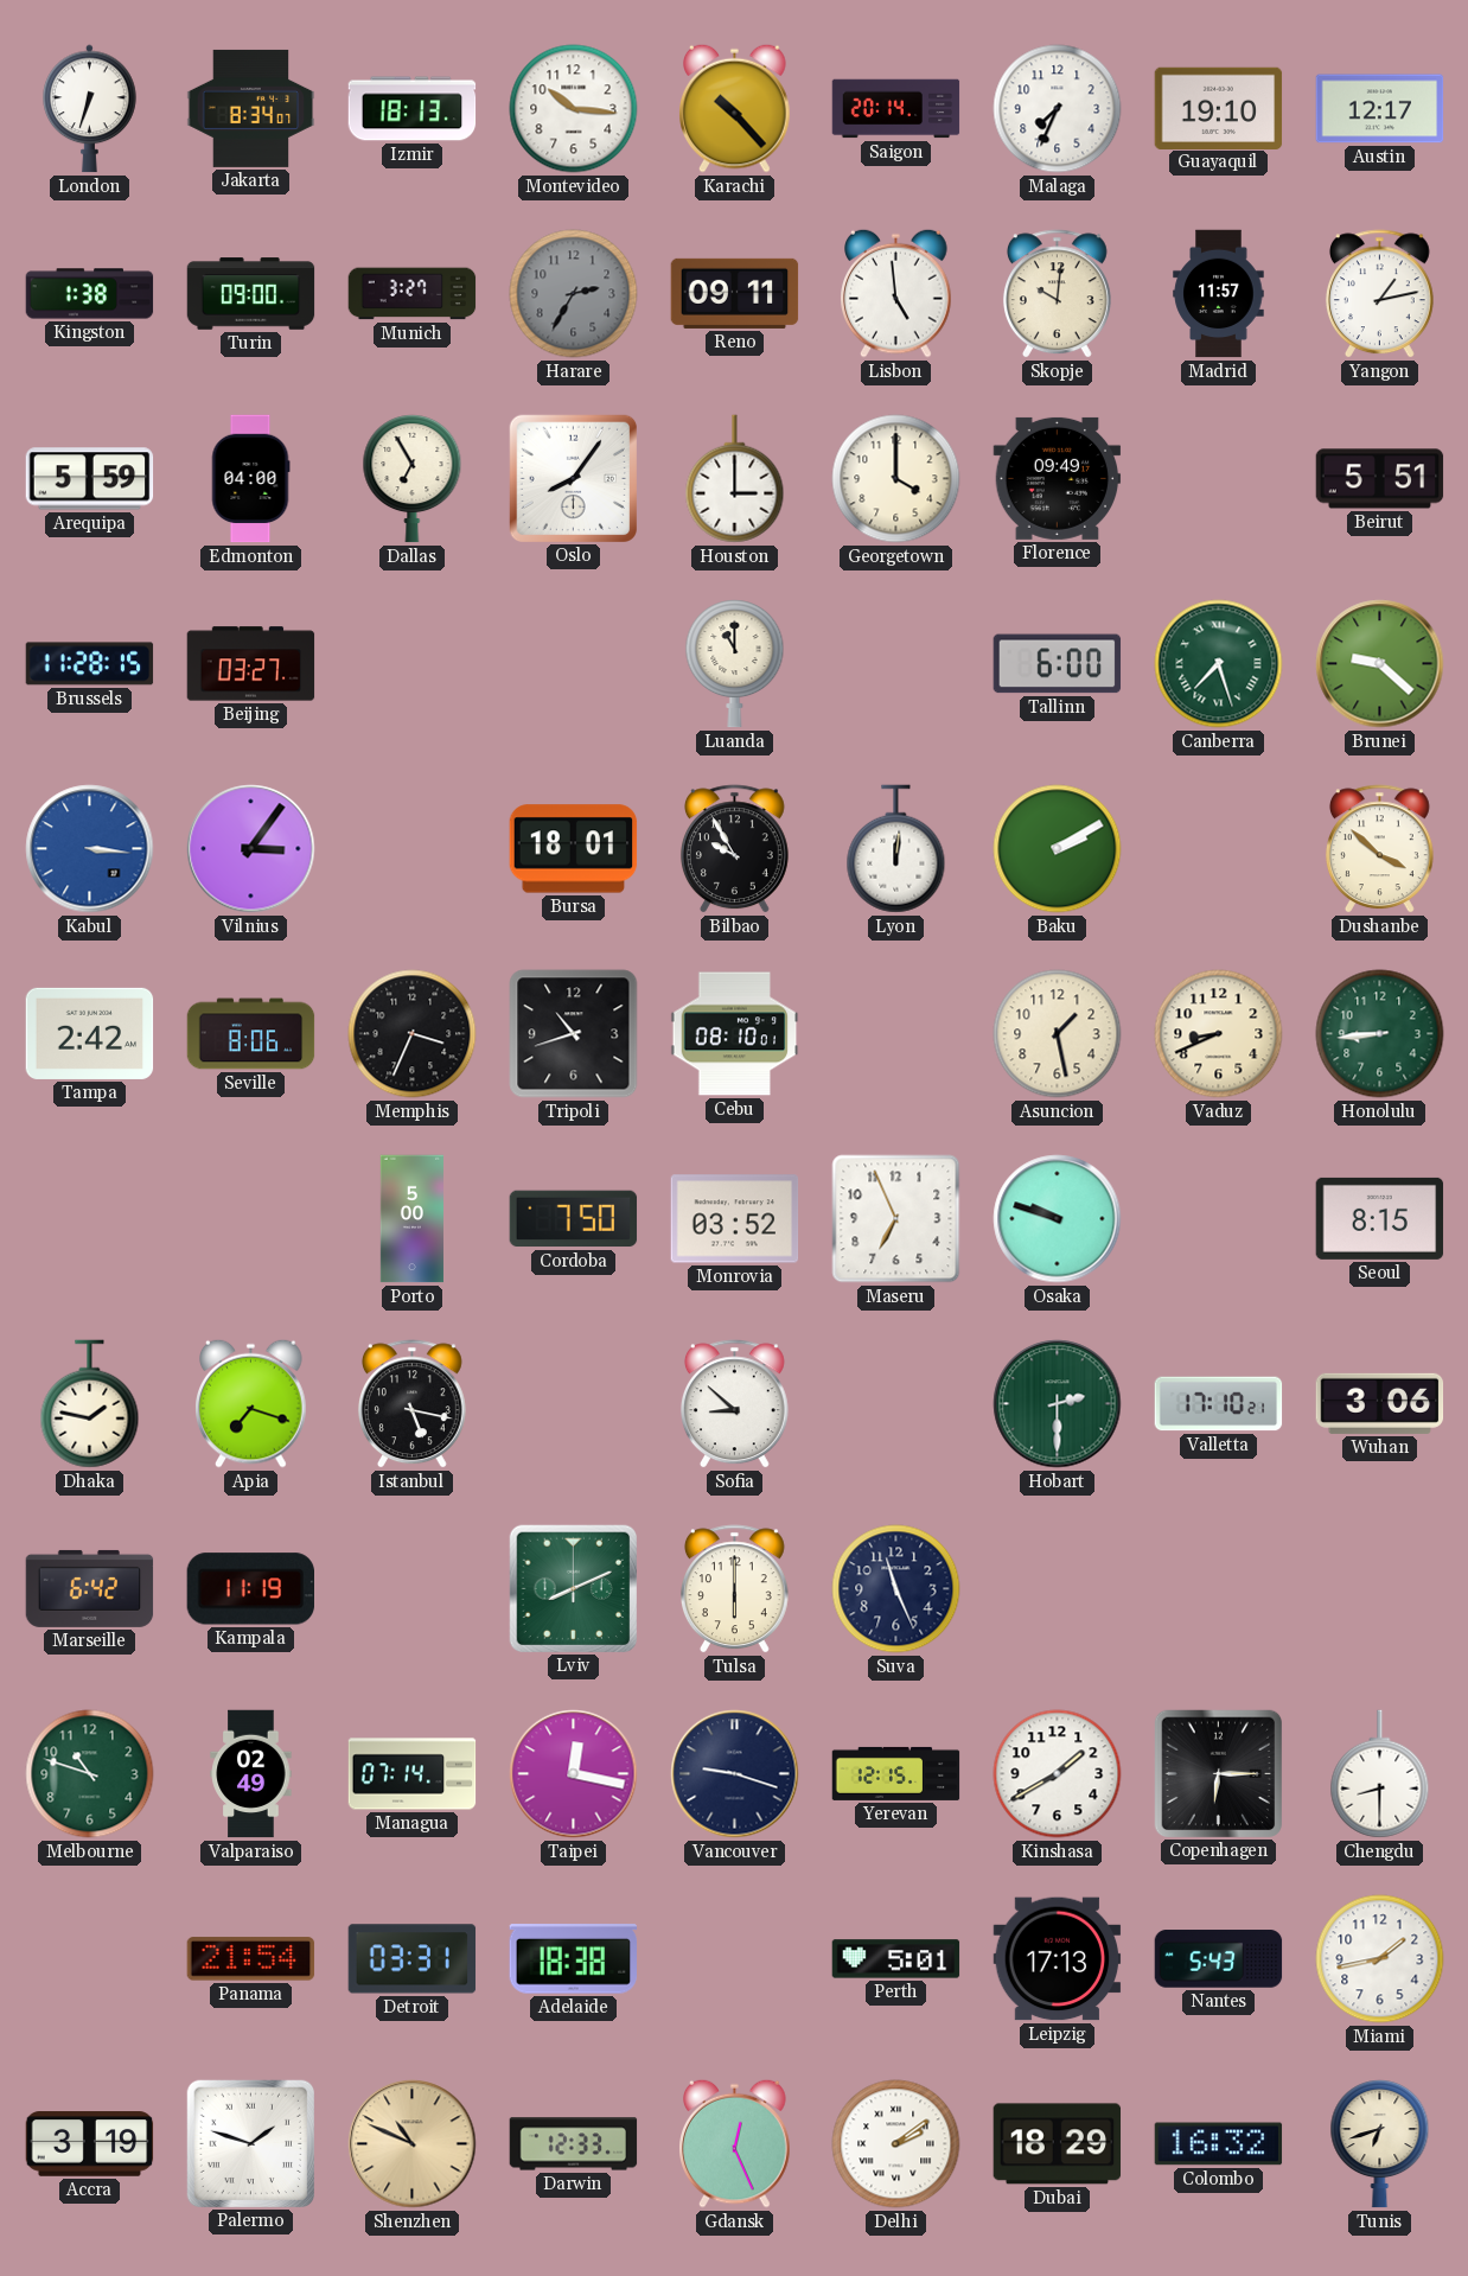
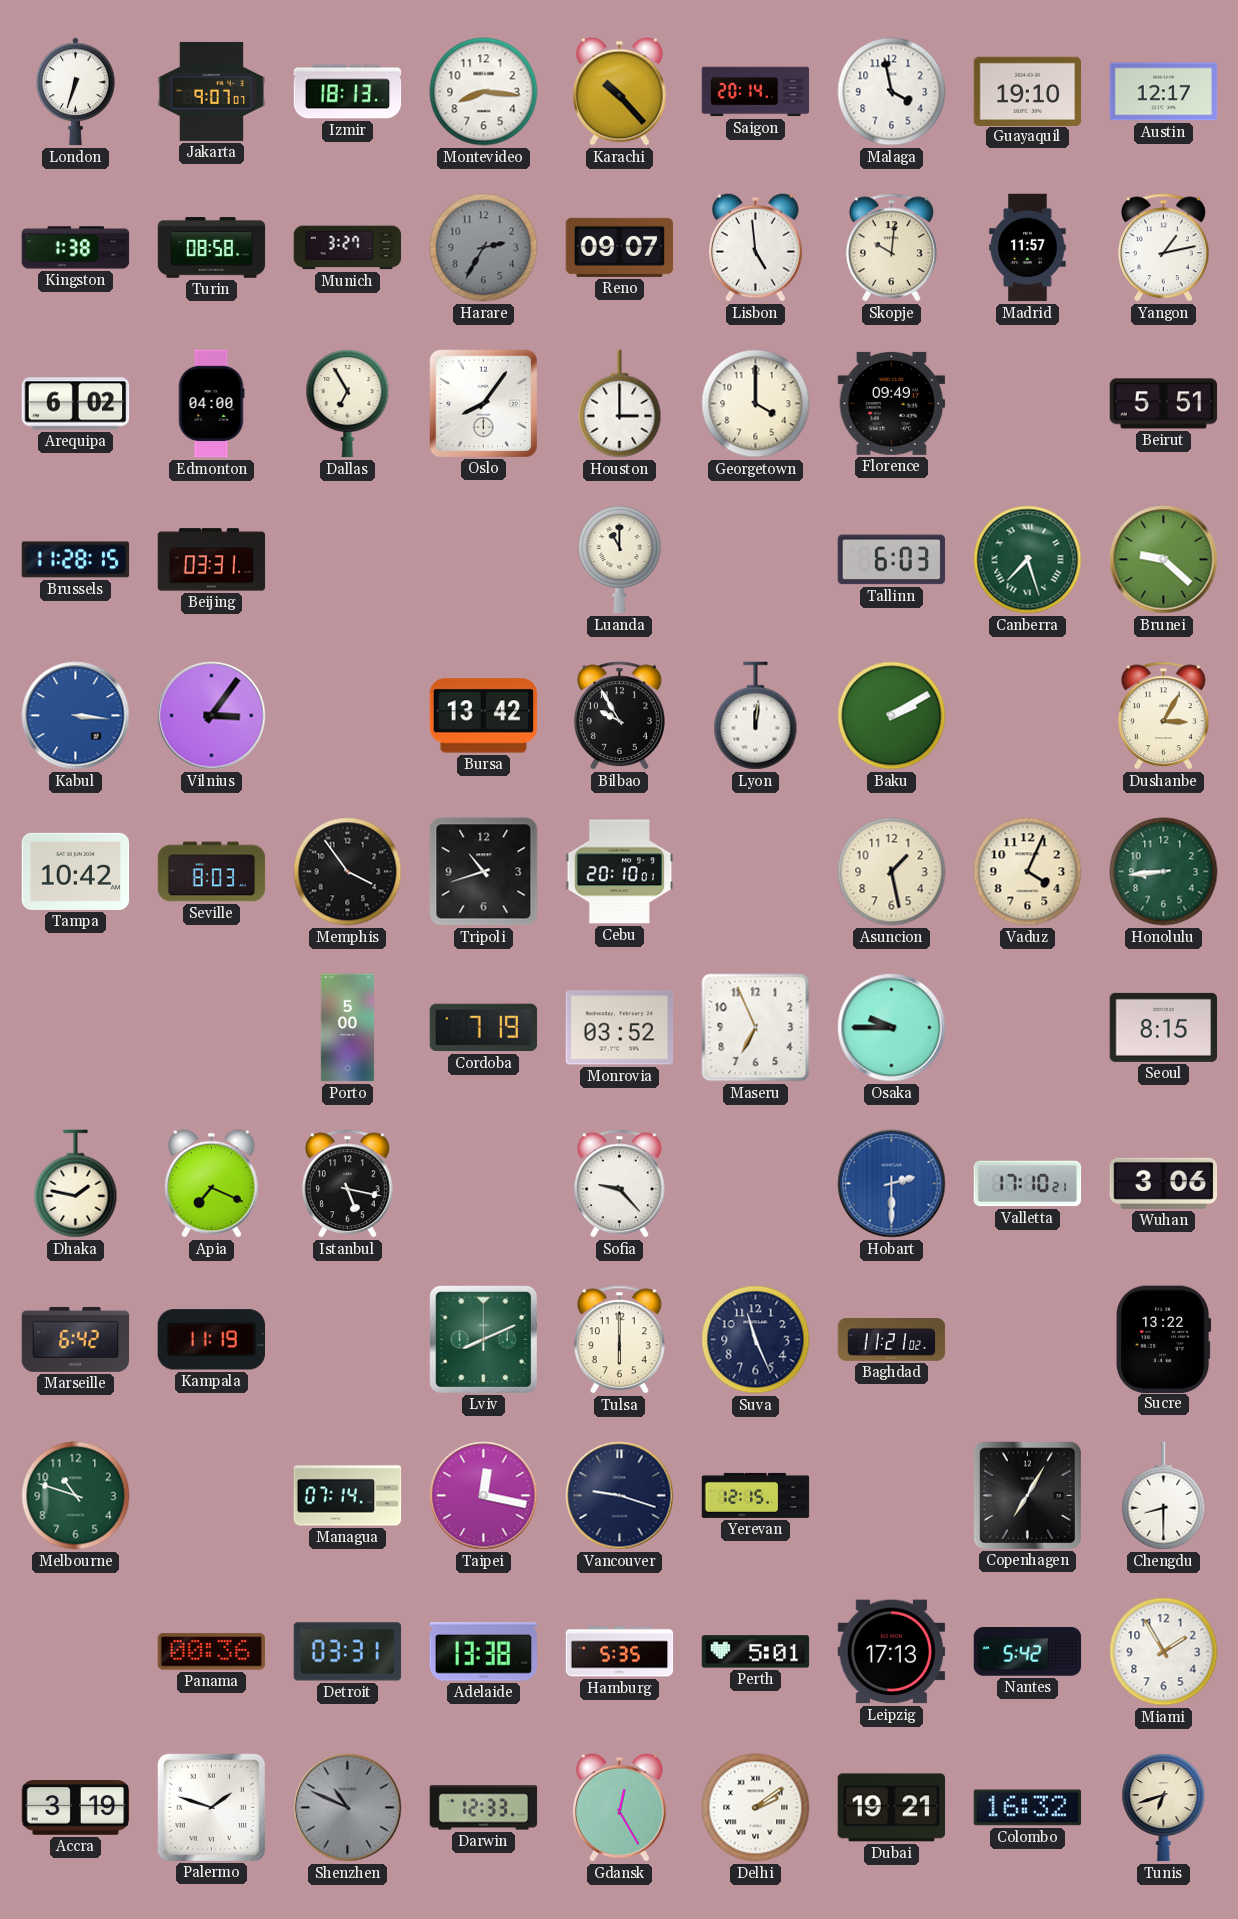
Jakarta: 8:34 -> 9:07 (212, 91)
Montevideo: 10:16 -> 8:16 (484, 92)
Malaga: 7:34 -> 3:58 (892, 92)
Turin: 09:00 -> 08:58 (212, 248)
Reno: 09:11 -> 09:07 (620, 247)
Arequipa: 5:59 -> 6:02 (76, 404)
Beijing: 03:27 -> 03:31 (212, 560)
Tallinn: 6:00 -> 6:03 (892, 560)
Bursa: 18:01 -> 13:42 (484, 716)
Dushanbe: 3:52 -> 3:05 (1163, 716)
Tampa: 2:42 -> 10:42 (76, 871)
Seville: 8:06 -> 8:03 (212, 872)
Memphis: 3:34 -> 3:54 (348, 872)
Cebu: 08:10 -> 20:10 (620, 872)
Vaduz: 8:41 -> 4:04 (1028, 872)
Cordoba: 7:50 -> 7:19 (484, 1028)
Osaka: 9:48 -> 9:45 (892, 1028)
Apia: 7:18 -> 7:19 (212, 1183)
Sofia: 8:52 -> 9:23 (619, 1184)
Hobart dial: green -> blue (892, 1184)
Baghdad: none -> 11:21 (892, 1340)
Sucre: none -> 13:22 (1164, 1339)
Valparaiso: 02:49 -> none (251, 1774)
Kinshasa: 1:40 -> none (1058, 1774)
Copenhagen: 6:15 -> 7:05 (1027, 1495)
Panama: 21:54 -> 00:36 (212, 1652)
Adelaide: 18:38 -> 13:38 (483, 1652)
Hamburg: none -> 5:35 (620, 1652)
Nantes: 5:43 -> 5:42 (1028, 1652)
Miami: 1:43 -> 1:55 (1164, 1652)
Shenzhen dial: champagne -> grey (348, 1808)
Gdansk: 12:26 -> 12:25 (620, 1807)
Dubai: 18:29 -> 19:21 (892, 1808)
